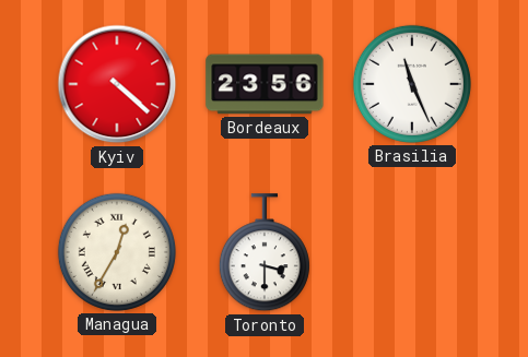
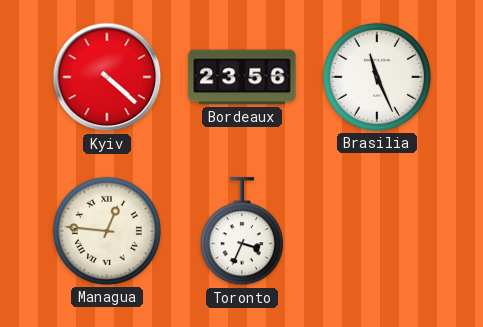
Managua: 12:35 -> 12:46 (107, 231)
Toronto: 3:30 -> 3:34 (242, 232)
